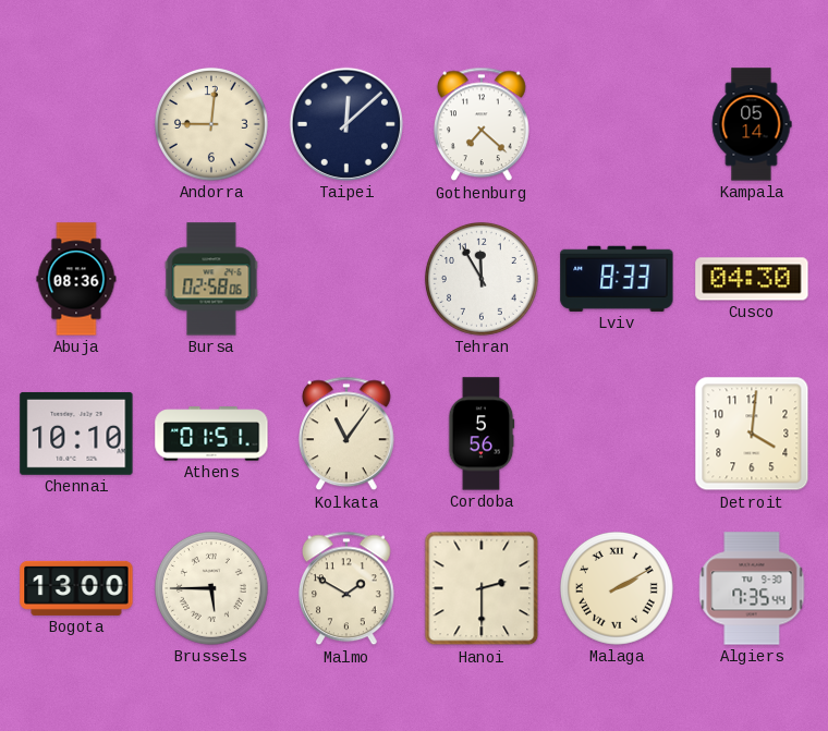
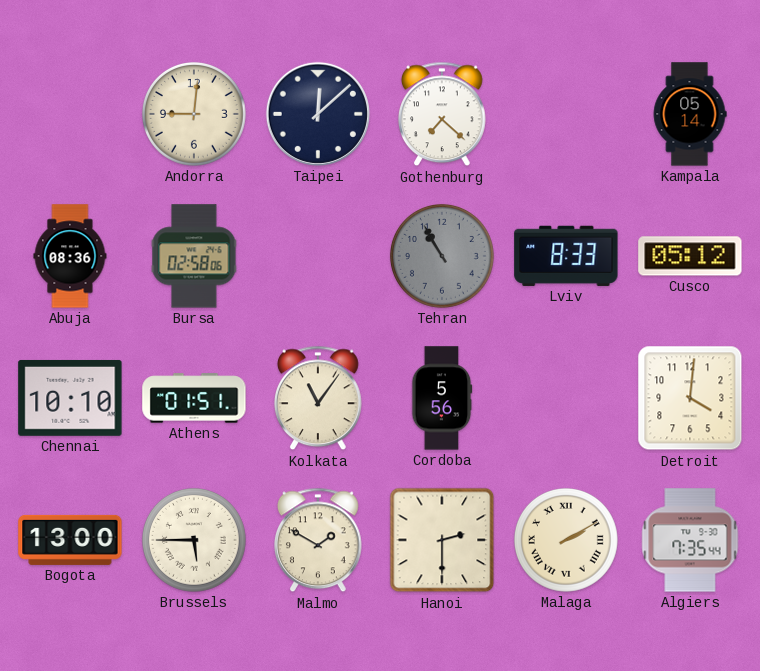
Tehran: 11:55 -> 10:55 (442, 256)
Tehran dial: white -> grey (442, 256)
Cusco: 04:30 -> 05:12 (690, 256)
